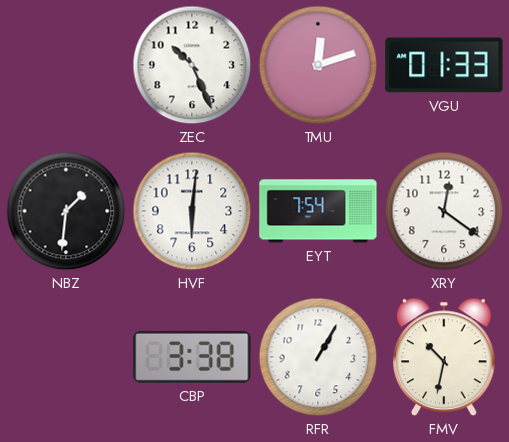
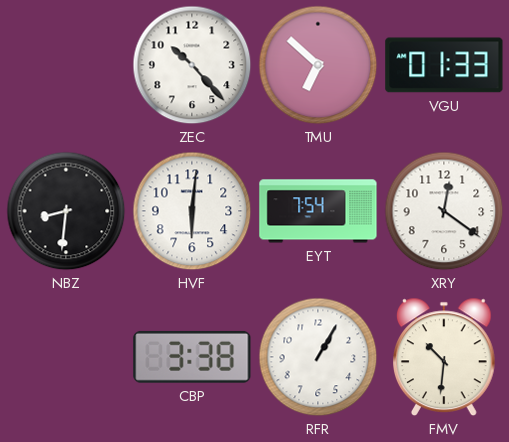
ZEC: 10:26 -> 10:23 (192, 65)
TMU: 12:12 -> 6:52 (318, 65)
NBZ: 1:31 -> 8:31 (66, 211)
FMV: 10:32 -> 10:31 (445, 357)
